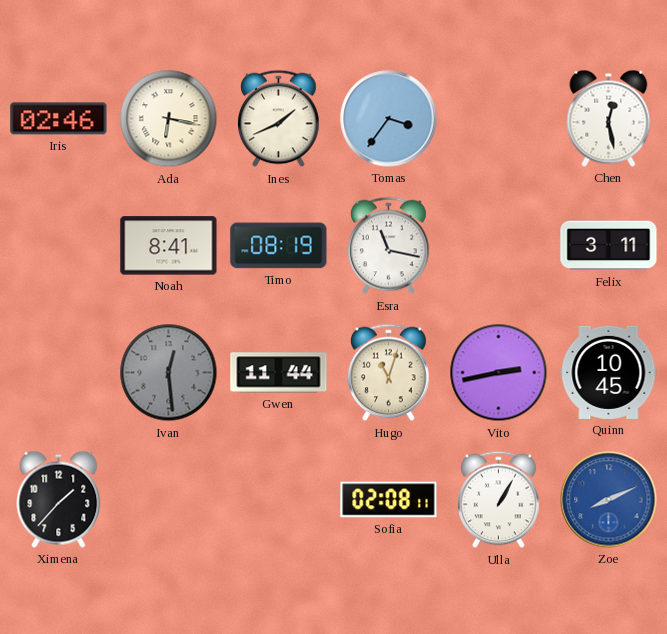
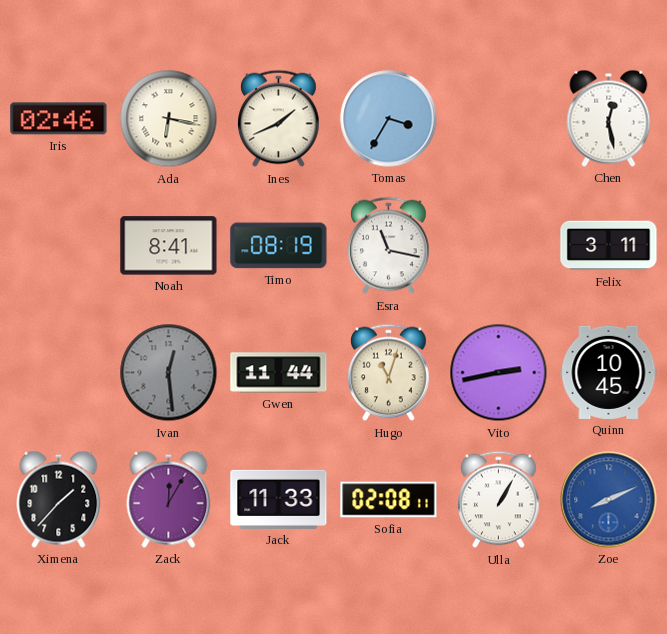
Tomas: 3:36 -> 3:35 (389, 119)
Zack: none -> 12:05 (169, 499)
Jack: none -> 11:33 (279, 499)
